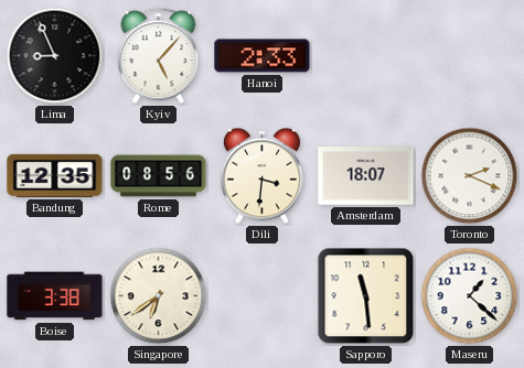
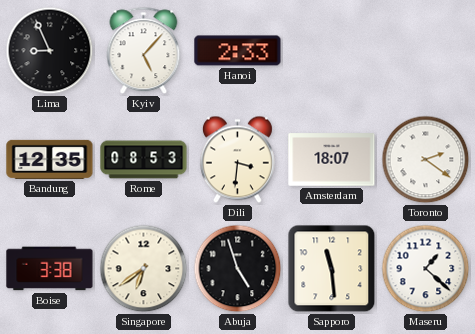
Rome: 08:56 -> 08:53 (144, 160)
Toronto: 2:19 -> 2:21 (426, 160)
Abuja: none -> 4:57 (238, 269)
